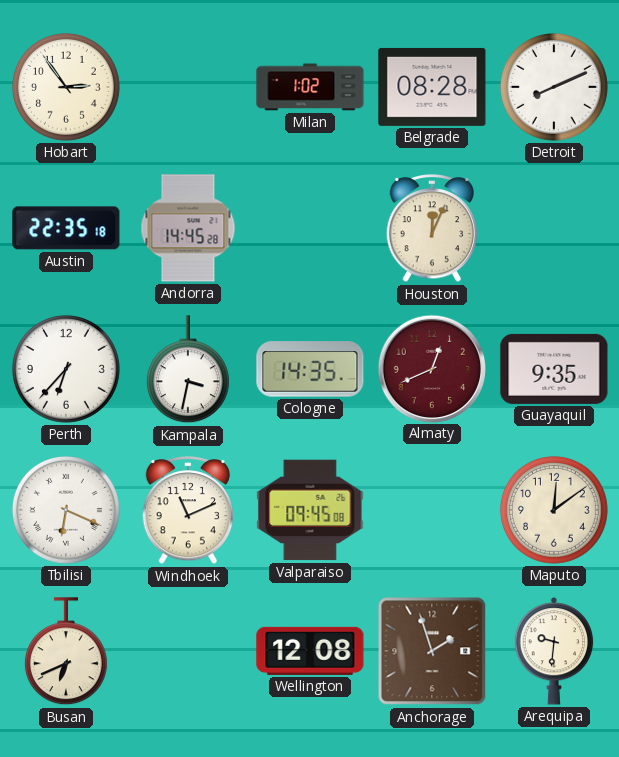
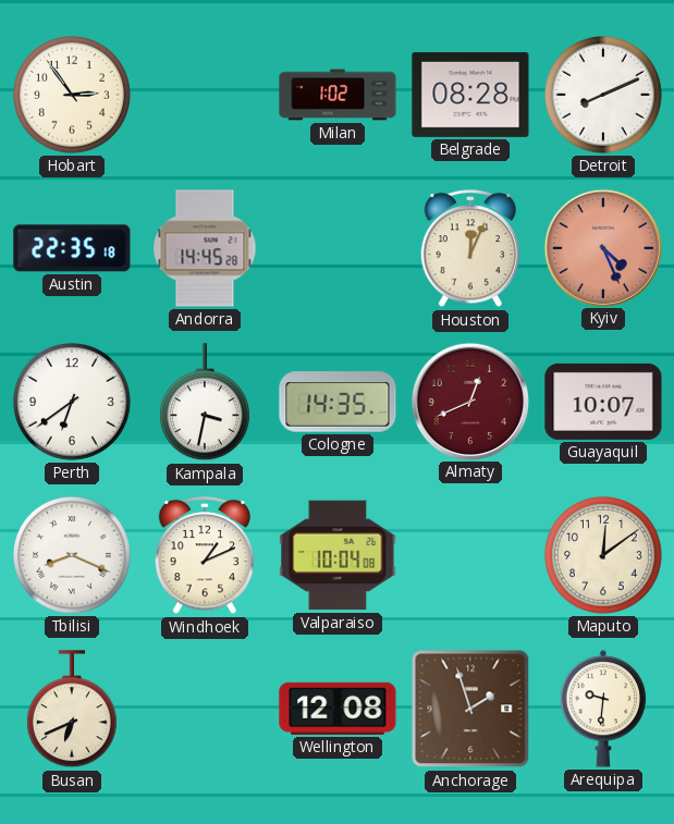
Kyiv: none -> 4:26 (602, 247)
Perth: 6:37 -> 6:39 (72, 402)
Guayaquil: 9:35 -> 10:07 (603, 402)
Tbilisi: 6:19 -> 8:19 (72, 555)
Windhoek: 11:11 -> 1:11 (205, 556)
Valparaiso: 09:45 -> 10:04 (338, 555)
